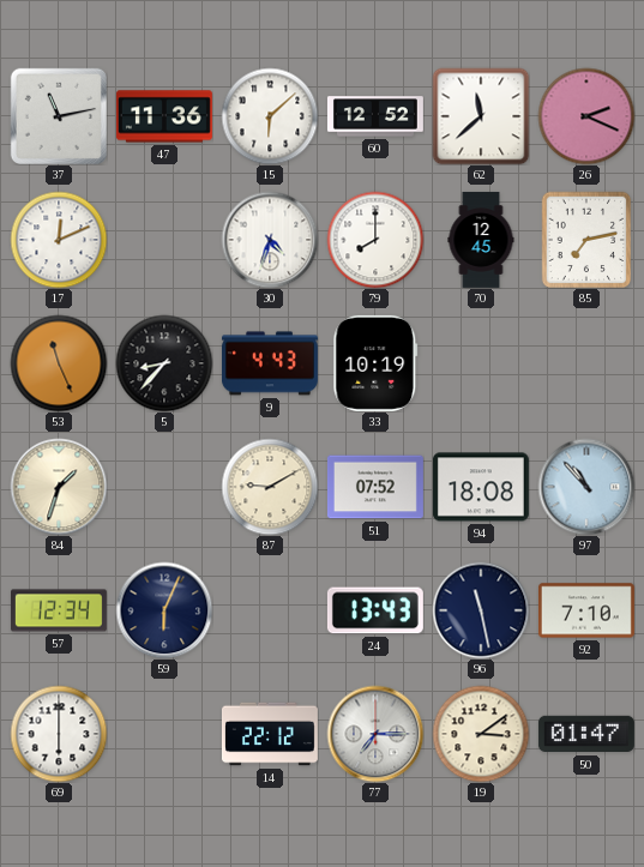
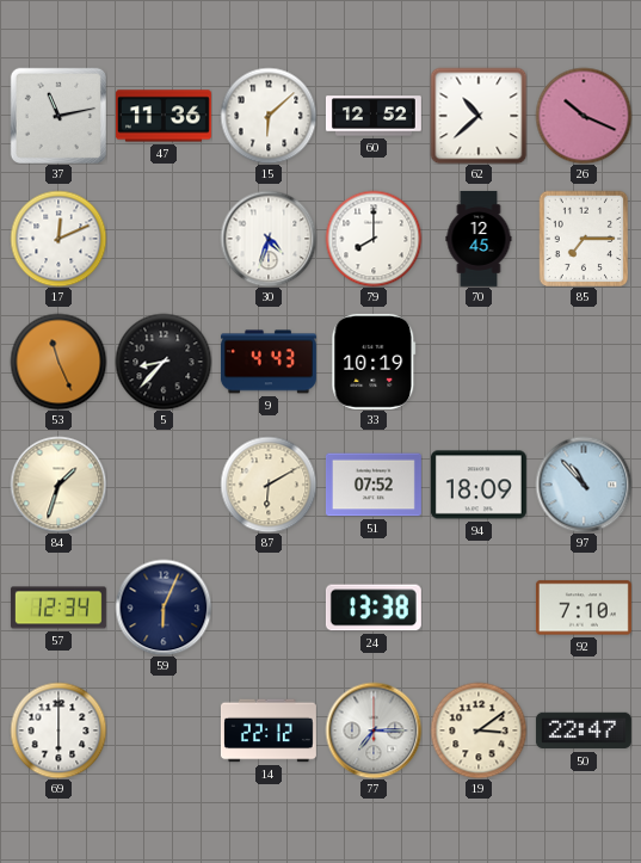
62: 11:38 -> 10:38 (479, 116)
26: 2:19 -> 10:19 (584, 116)
85: 7:13 -> 7:15 (584, 239)
87: 9:10 -> 6:10 (269, 485)
94: 18:08 -> 18:09 (479, 485)
24: 13:43 -> 13:38 (374, 608)
96: 11:28 -> none (481, 610)
50: 01:47 -> 22:47 (584, 731)
